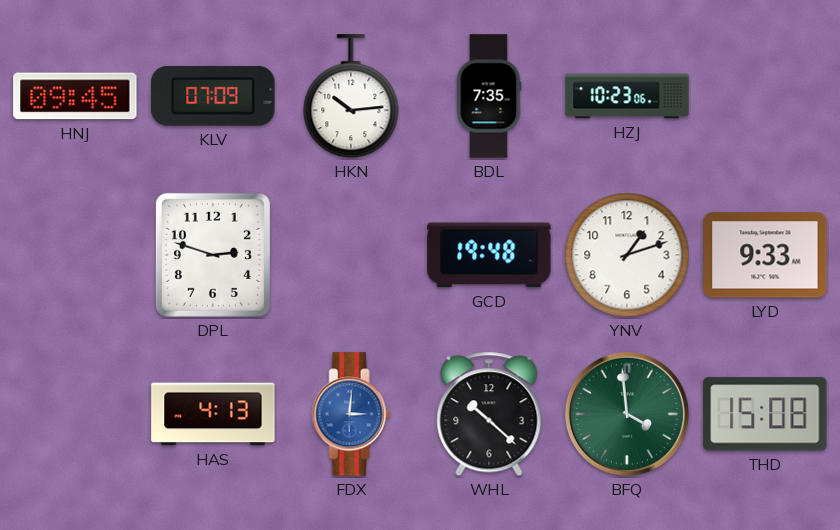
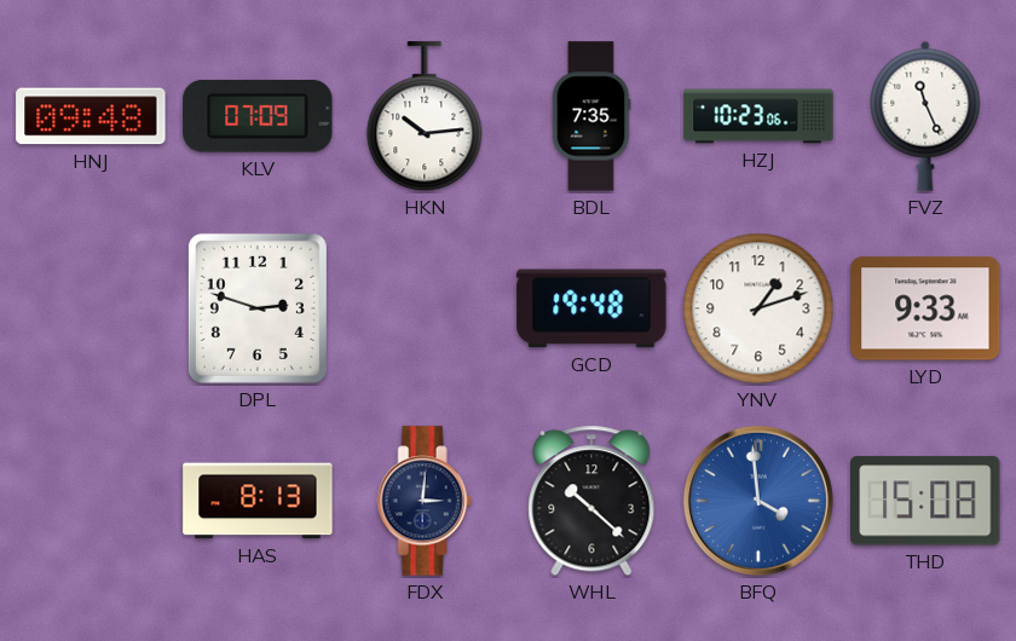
HNJ: 09:45 -> 09:48 (91, 116)
FVZ: none -> 11:26 (925, 116)
HAS: 4:13 -> 8:13 (258, 501)
FDX dial: blue -> navy (425, 501)
BFQ dial: green -> blue (758, 501)
